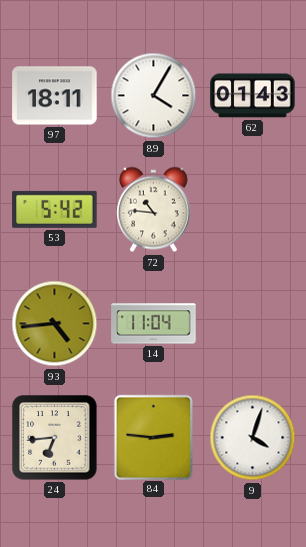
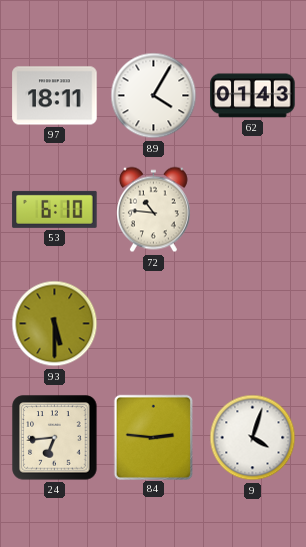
53: 5:42 -> 6:10 (55, 209)
93: 4:44 -> 5:30 (55, 324)
14: 11:04 -> none (154, 324)
